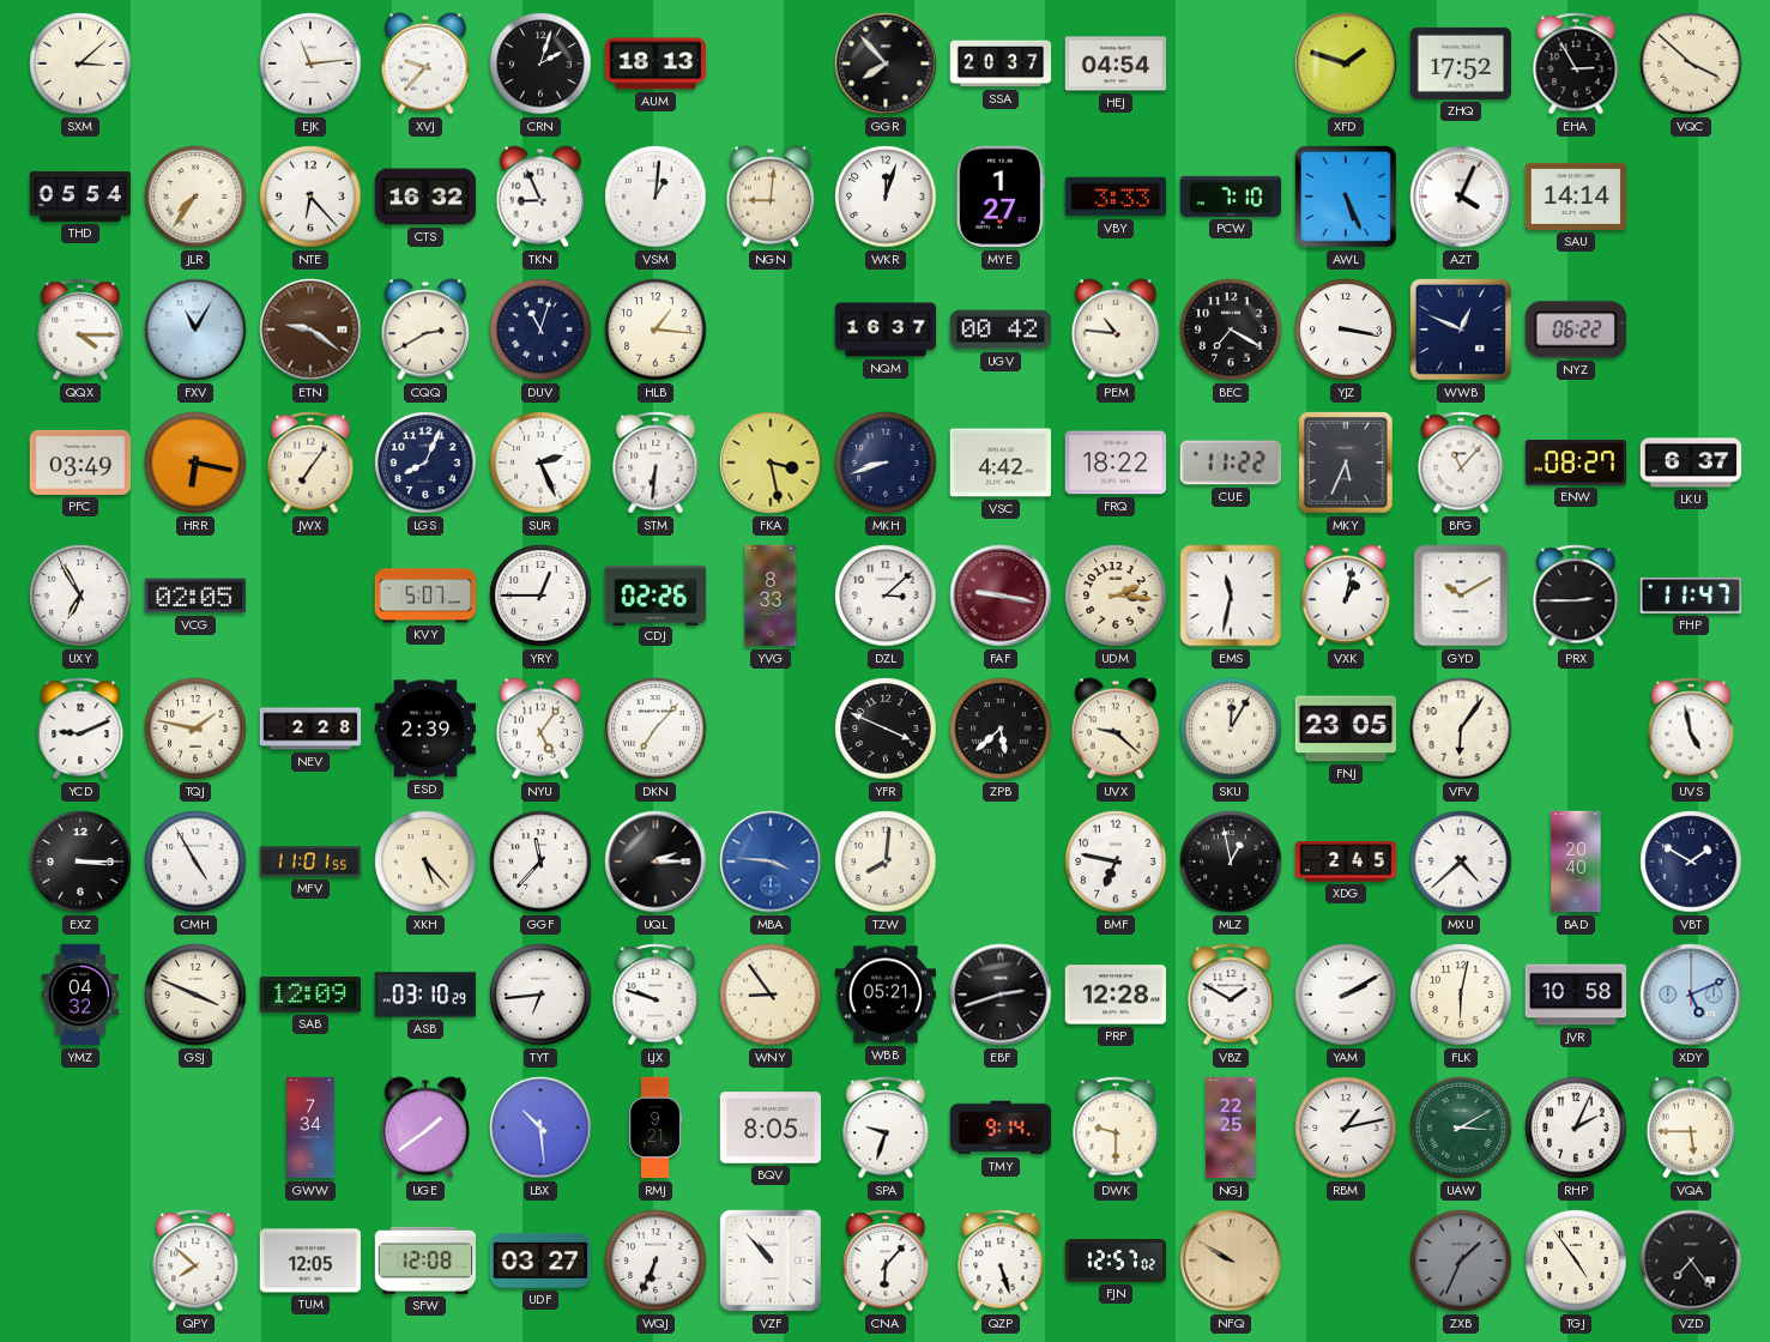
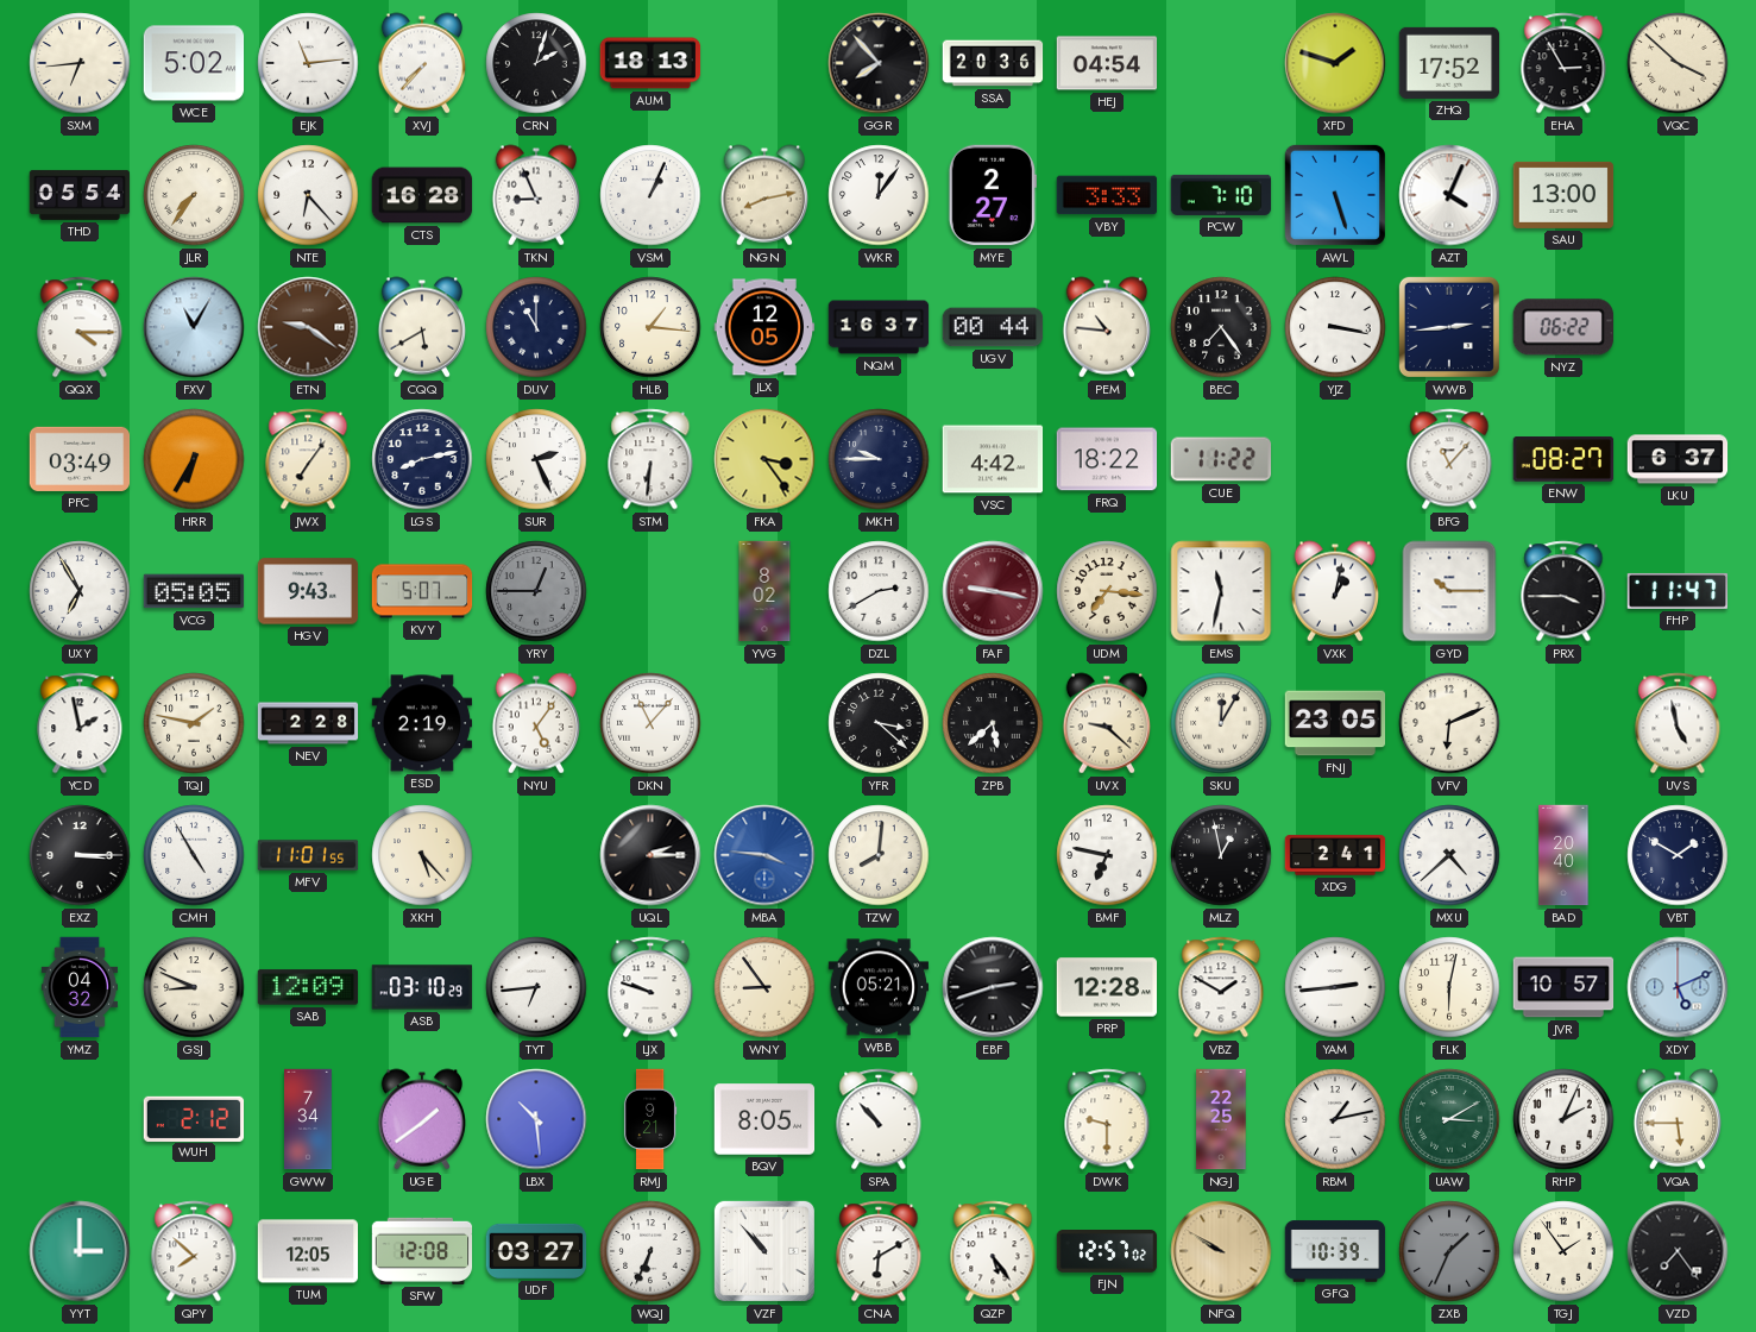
SXM: 3:08 -> 6:44 (80, 63)
WCE: none -> 5:02 (194, 63)
XVJ: 9:37 -> 7:37 (421, 63)
SSA: 20:37 -> 20:36 (993, 63)
CTS: 16:32 -> 16:28 (422, 195)
VSM: 1:01 -> 1:04 (650, 195)
NGN: 9:01 -> 8:13 (763, 195)
WKR: 12:03 -> 12:06 (879, 195)
MYE: 1:27 -> 2:27 (993, 195)
AWL: 5:26 -> 5:27 (1335, 195)
SAU: 14:14 -> 13:00 (1563, 195)
CQQ: 2:40 -> 5:40 (421, 327)
DUV: 11:03 -> 11:00 (536, 327)
JLX: none -> 12:05 (764, 327)
UGV: 00:42 -> 00:44 (993, 327)
BEC: 7:20 -> 7:24 (1221, 327)
WWB: 12:49 -> 2:44 (1449, 327)
HRR: 6:17 -> 6:35 (194, 459)
LGS: 8:04 -> 8:13 (422, 459)
FKA: 3:28 -> 3:24 (764, 459)
MKH: 8:42 -> 9:45 (879, 459)
MKY: 5:34 -> none (1347, 464)
VCG: 02:05 -> 05:05 (194, 591)
HGV: none -> 9:43 (308, 591)
YRY dial: white -> grey (536, 591)
CDJ: 02:26 -> none (656, 594)
YVG: 8:33 -> 8:02 (764, 591)
DZL: 3:08 -> 2:40 (879, 591)
UDM: 2:16 -> 7:16 (1107, 591)
GYD: 10:10 -> 10:15 (1449, 591)
PRX: 2:45 -> 3:45 (1563, 591)
YCD: 9:11 -> 1:58 (80, 723)
ESD: 2:39 -> 2:19 (422, 723)
DKN: 7:07 -> 11:07 (650, 723)
YFR: 3:49 -> 3:22 (879, 723)
VFV: 6:06 -> 6:11 (1449, 723)
GGF: 11:37 -> none (540, 862)
XDG: 2:45 -> 2:41 (1335, 855)
GSJ: 3:49 -> 8:49 (194, 987)
YAM: 2:10 -> 2:44 (1335, 987)
JVR: 10:58 -> 10:57 (1563, 987)
WUH: none -> 2:12 (194, 1118)
SPA: 9:33 -> 10:53 (879, 1119)
TMY: 9:14 -> none (1001, 1128)
YYT: none -> 3:00 (80, 1251)
CNA: 6:07 -> 6:10 (879, 1251)
QZP: 5:27 -> 5:24 (993, 1251)
GFQ: none -> 10:39 (1335, 1251)
TGJ: 4:54 -> 1:54 (1563, 1251)
